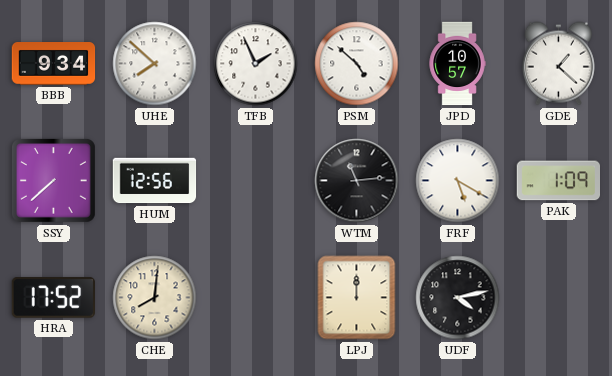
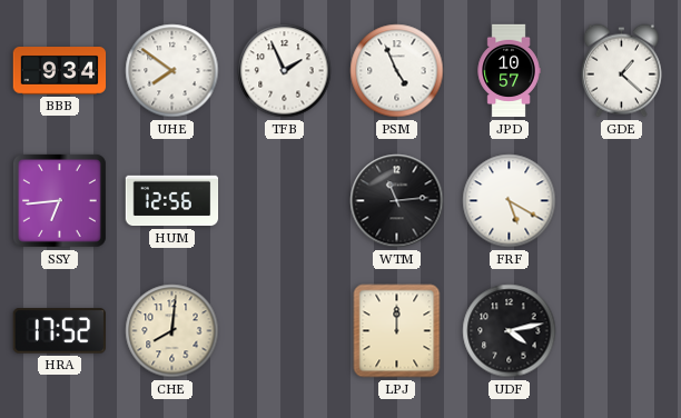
UHE: 7:52 -> 7:51 (172, 71)
PSM: 4:52 -> 4:56 (397, 71)
SSY: 7:38 -> 6:44 (59, 200)
PAK: 1:09 -> none (558, 181)
